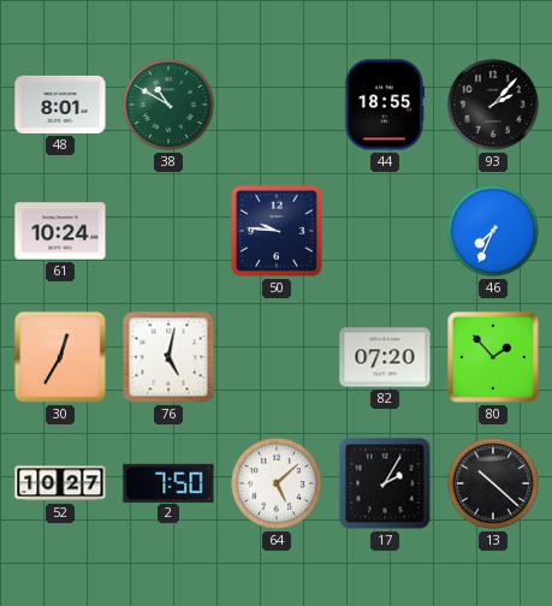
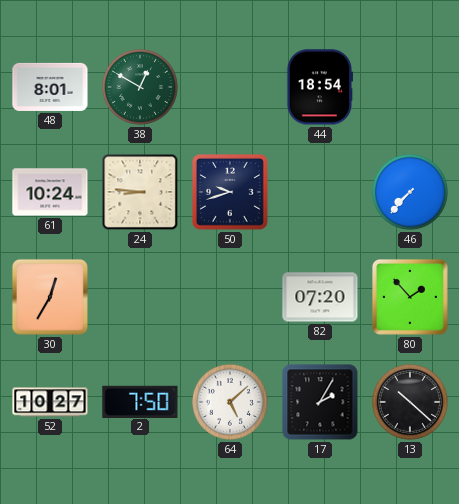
38: 10:50 -> 12:50 (140, 87)
44: 18:55 -> 18:54 (319, 87)
93: 2:07 -> none (493, 105)
24: none -> 8:46 (140, 192)
50: 9:46 -> 9:42 (231, 193)
46: 7:34 -> 7:37 (410, 192)
76: 5:02 -> none (168, 357)
